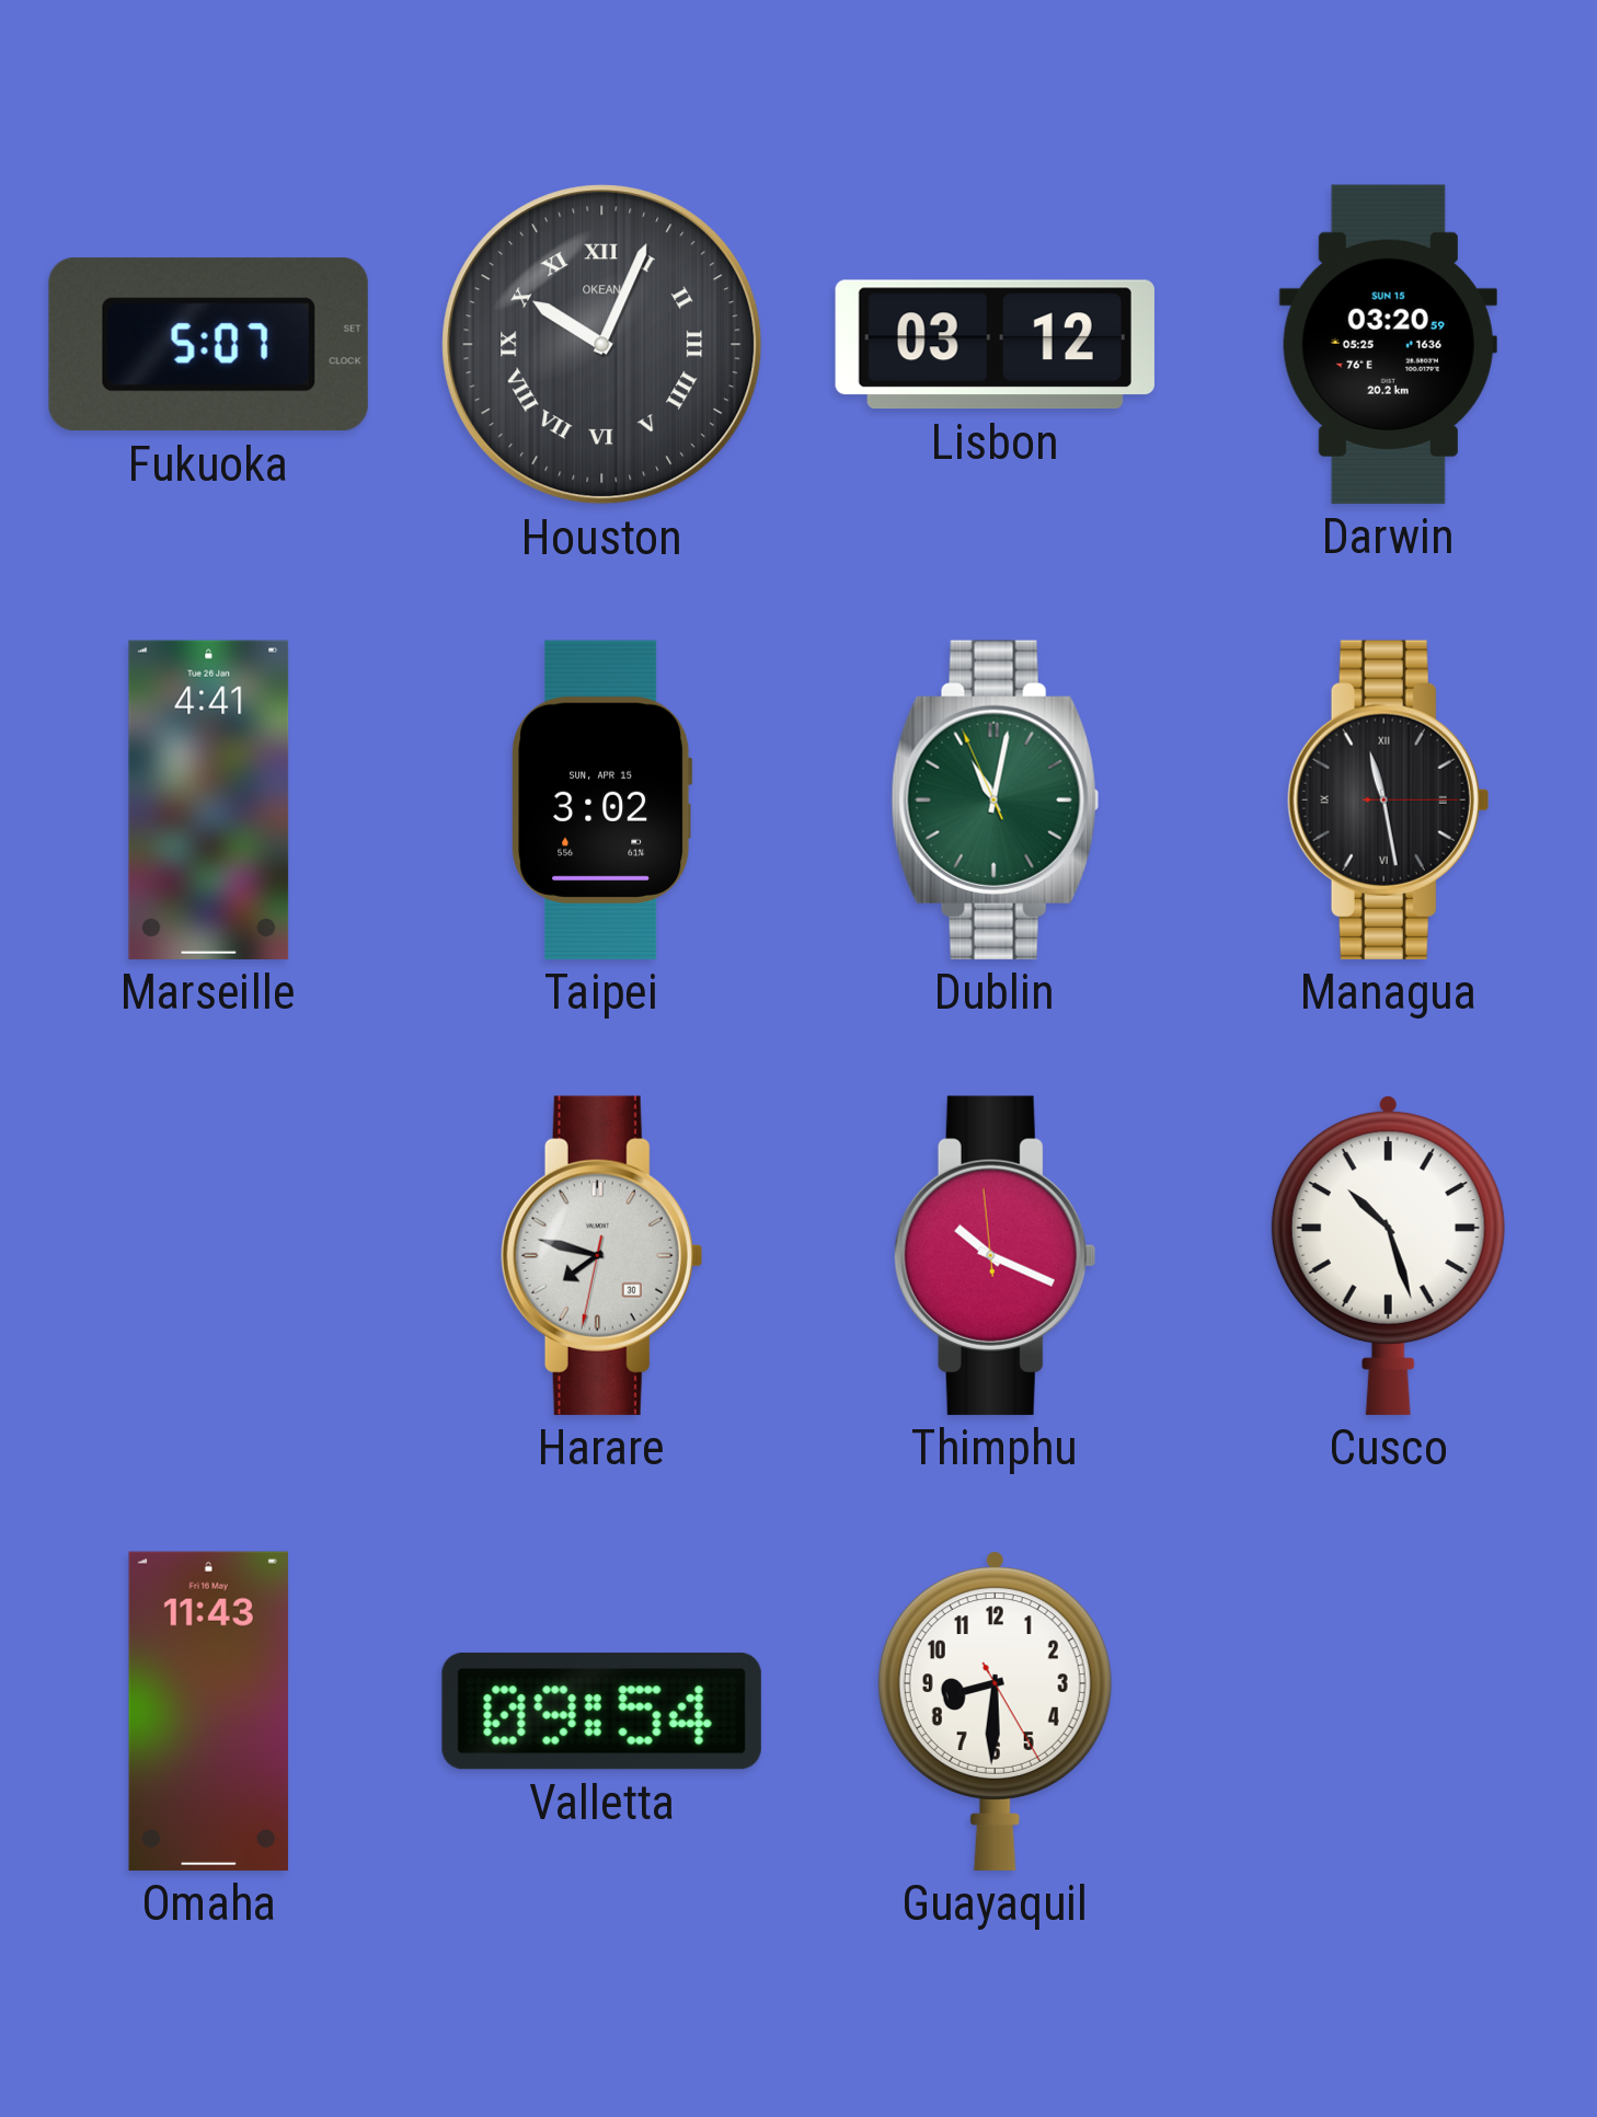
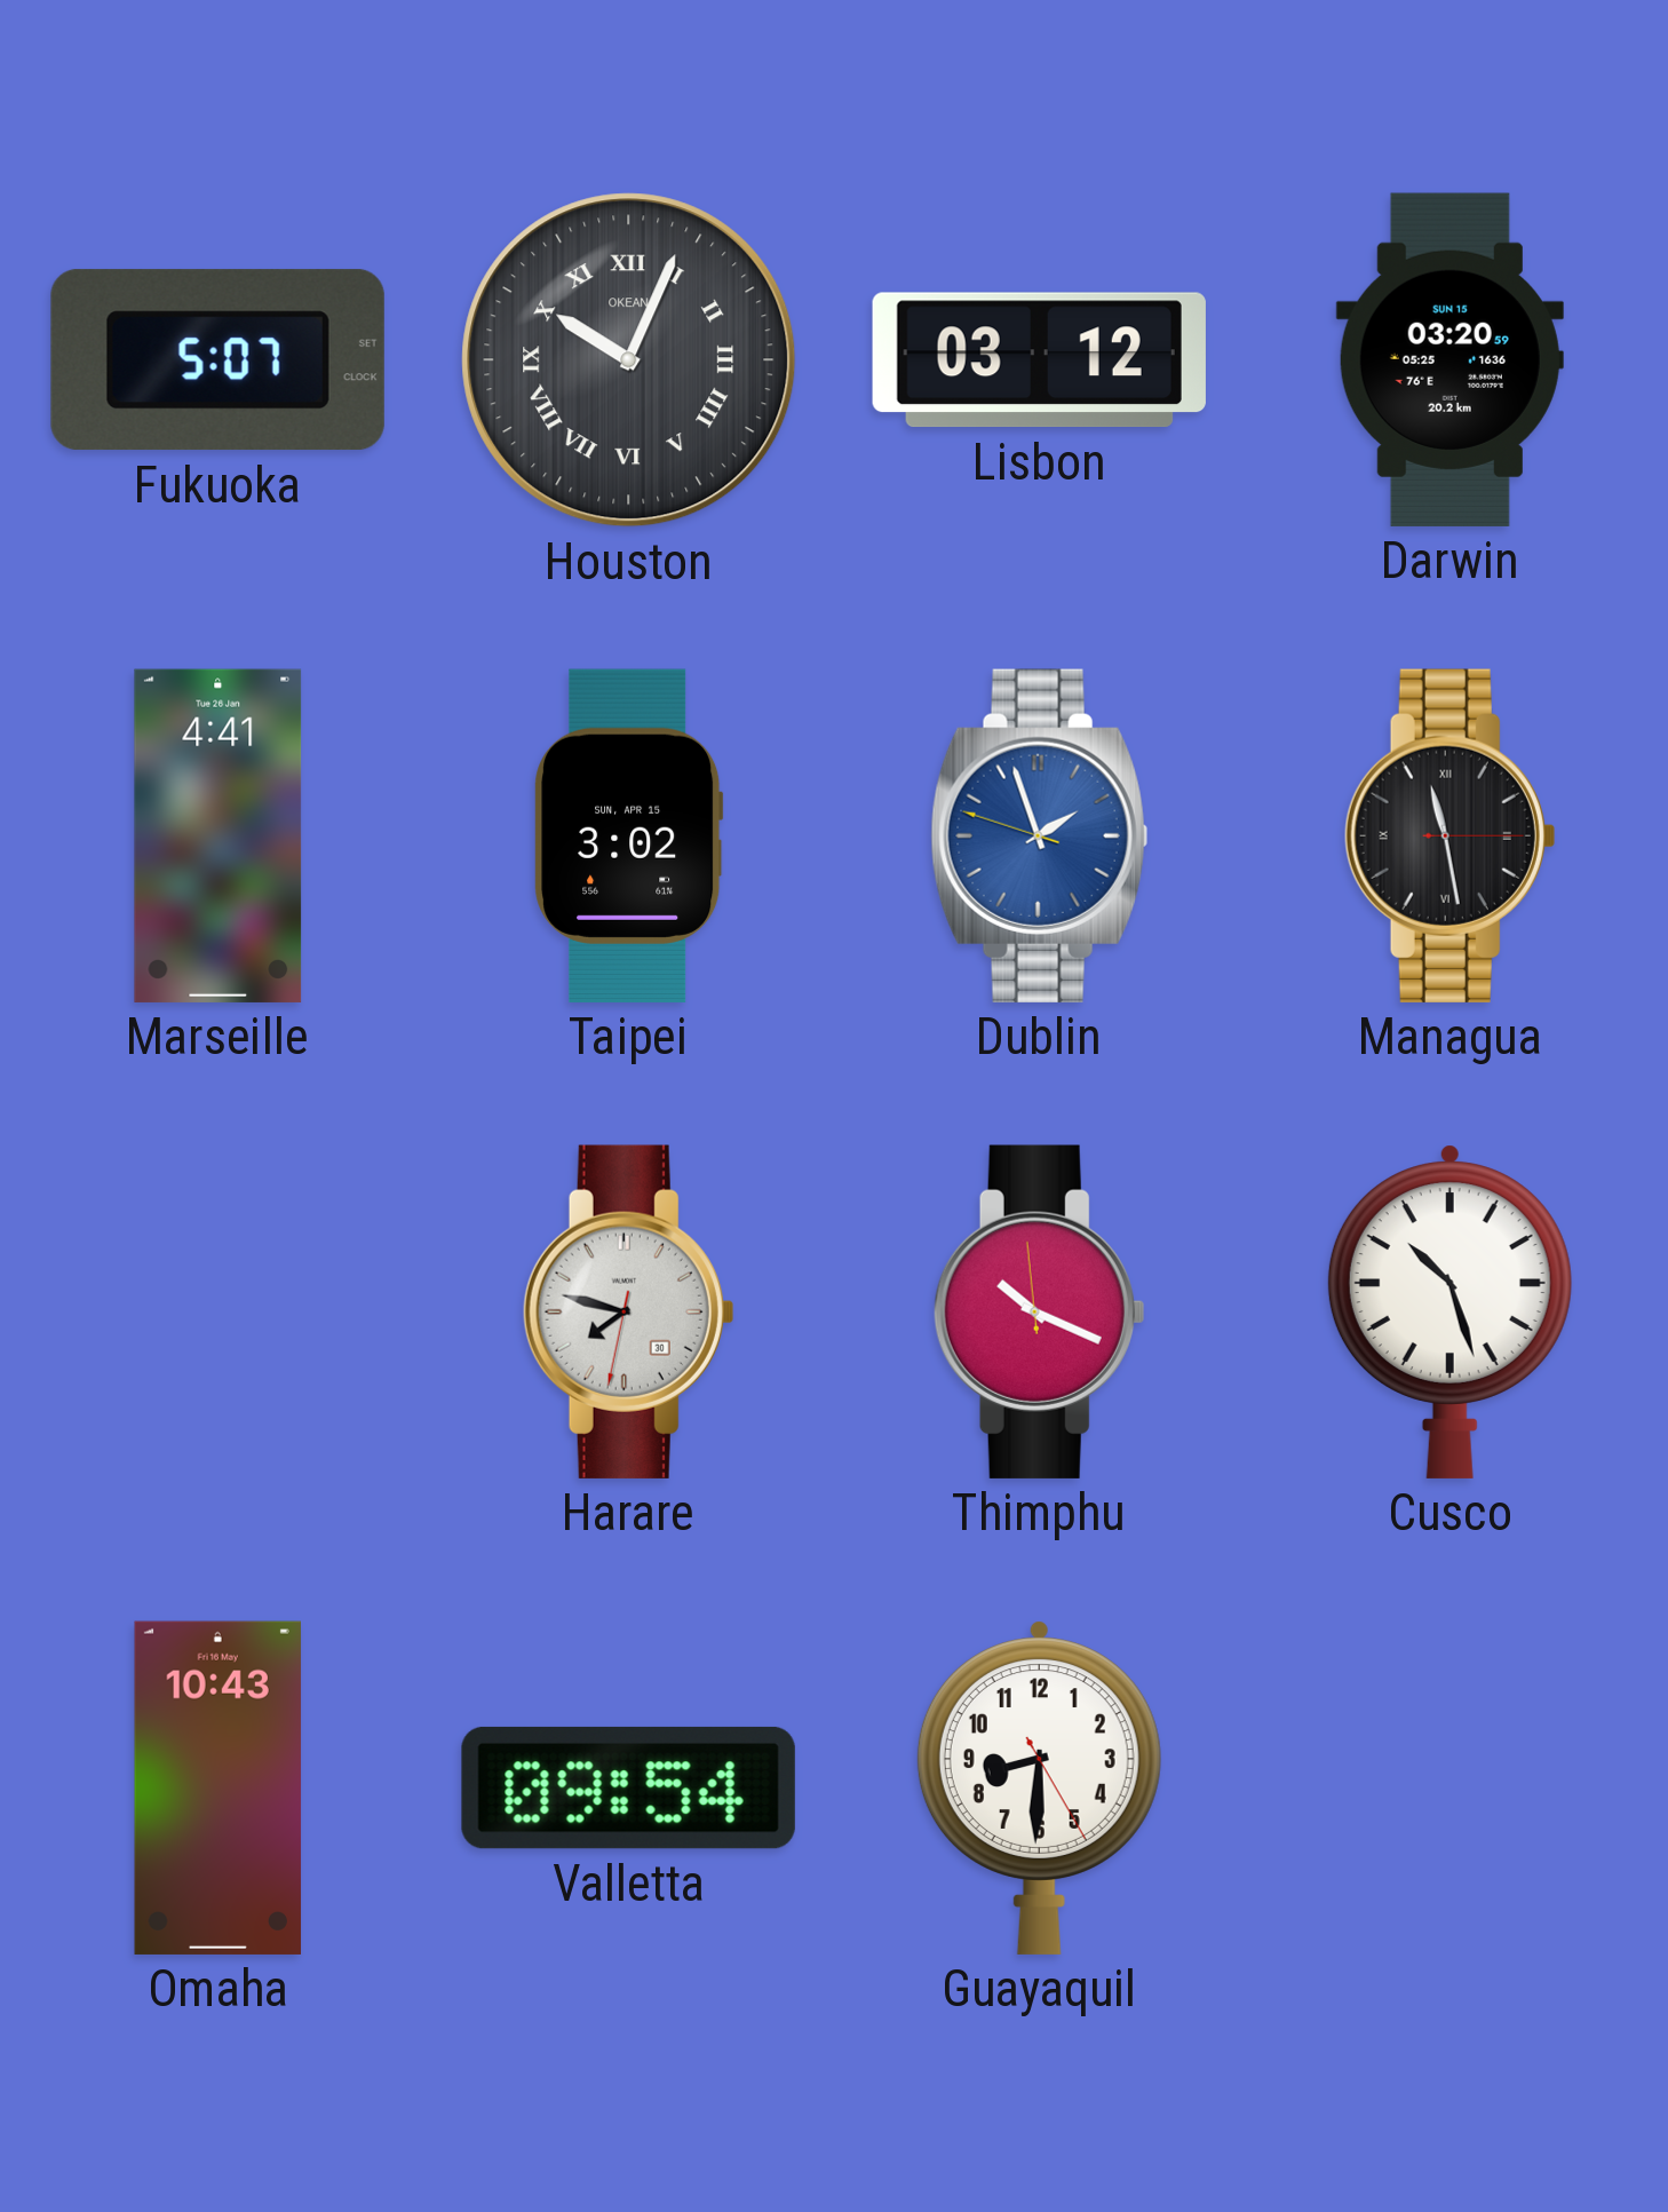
Dublin: 11:01 -> 1:56 (1039, 835)
Dublin dial: green -> blue (1039, 835)
Omaha: 11:43 -> 10:43 (217, 1787)
